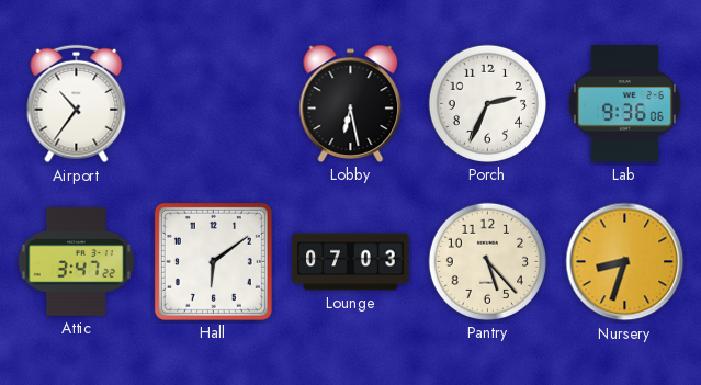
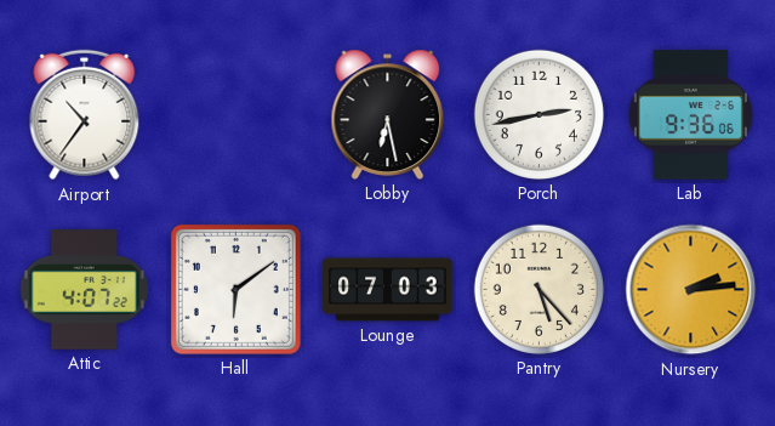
Porch: 2:34 -> 2:43 (538, 114)
Attic: 3:47 -> 4:07 (84, 290)
Nursery: 8:33 -> 2:14 (691, 290)
